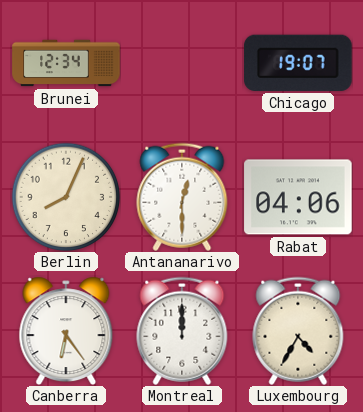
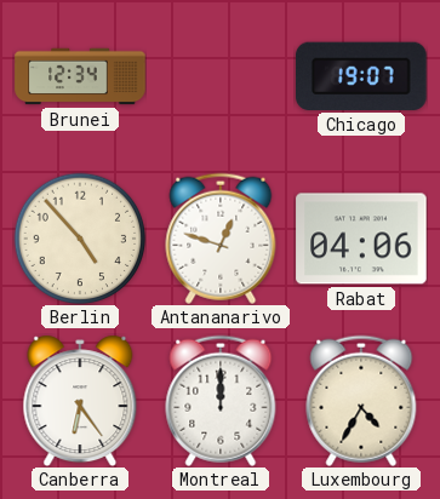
Berlin: 8:04 -> 4:53 (80, 239)
Antananarivo: 12:30 -> 12:48 (221, 239)
